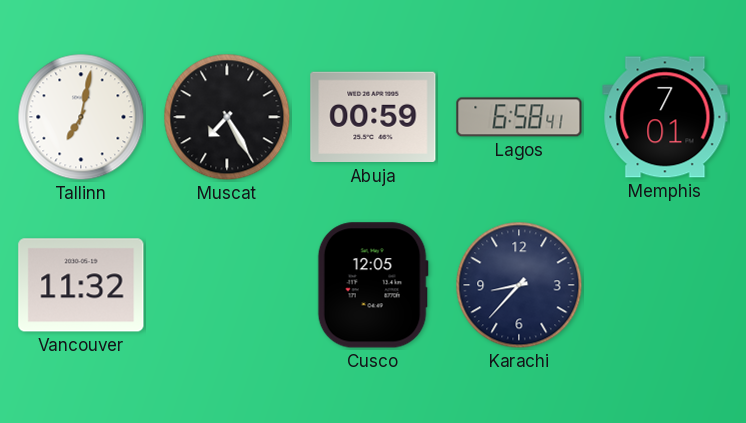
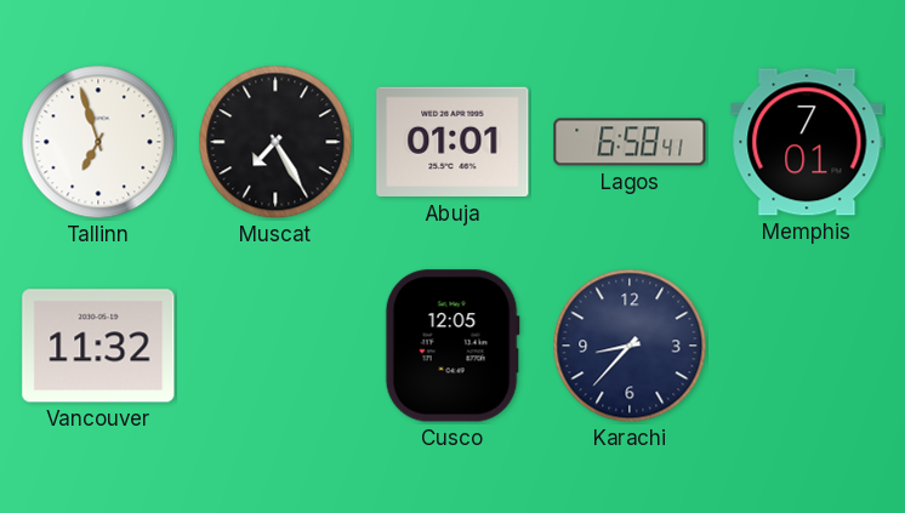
Tallinn: 7:02 -> 6:57 (98, 142)
Abuja: 00:59 -> 01:01 (452, 142)
